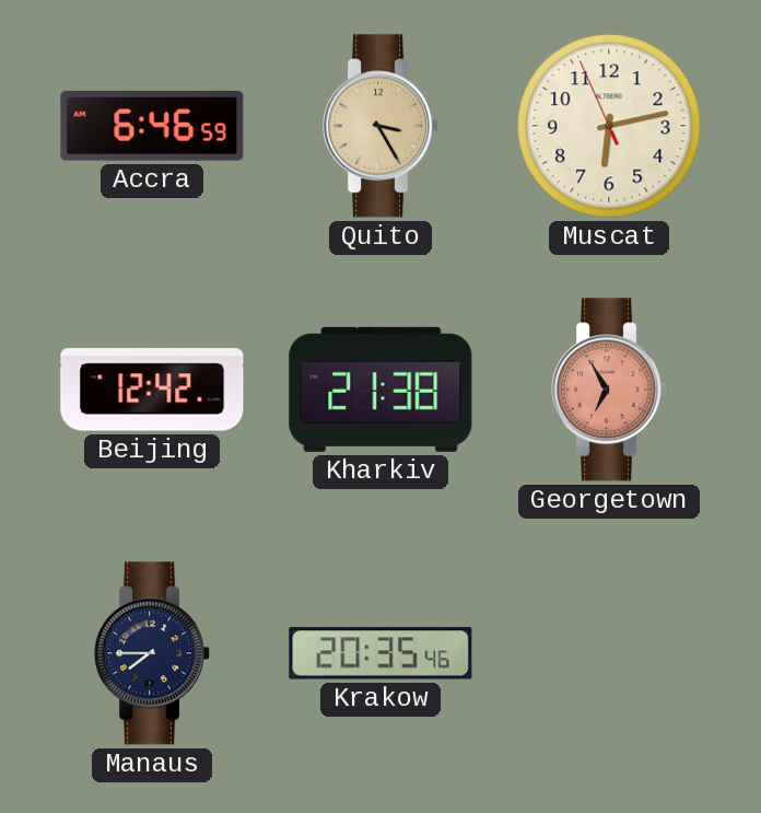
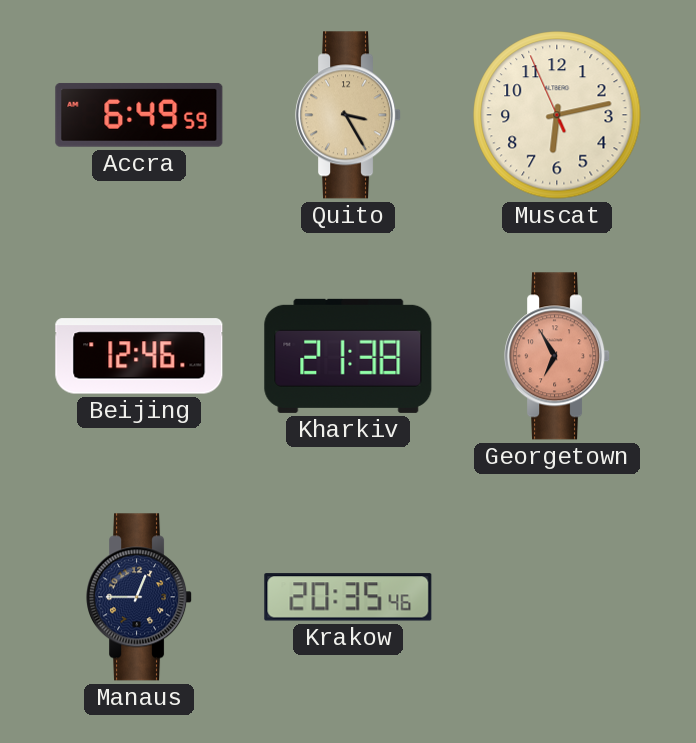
Accra: 6:46 -> 6:49 (139, 115)
Beijing: 12:42 -> 12:46 (139, 356)
Manaus: 7:45 -> 12:45 (140, 597)
